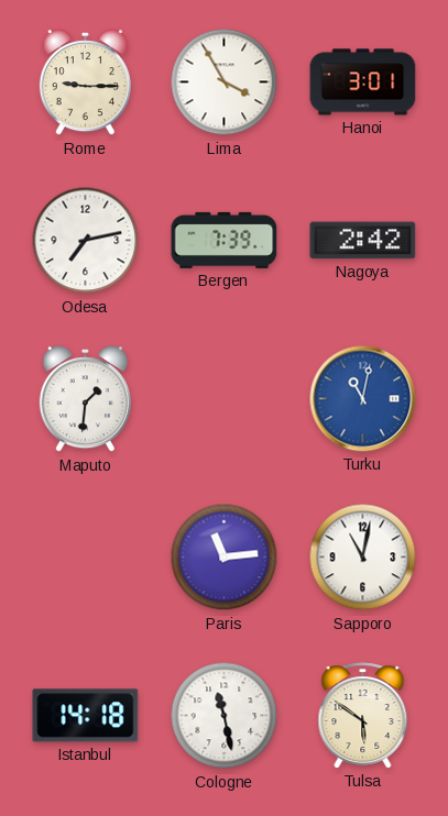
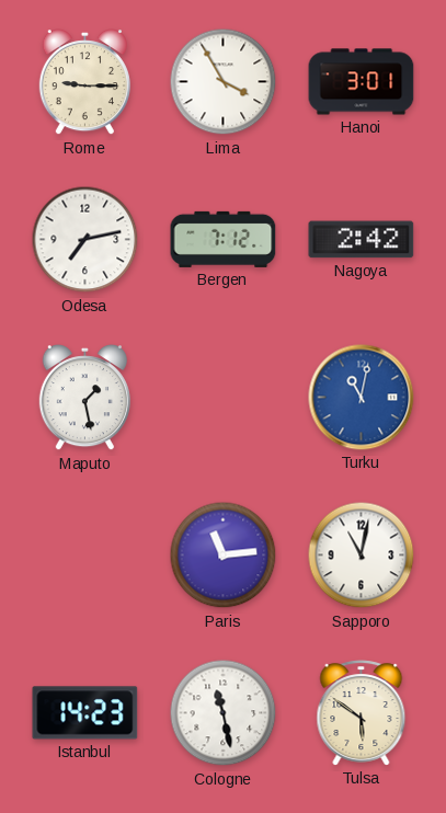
Bergen: 7:39 -> 7:12 (224, 239)
Maputo: 1:31 -> 1:28 (84, 399)
Istanbul: 14:18 -> 14:23 (85, 713)
